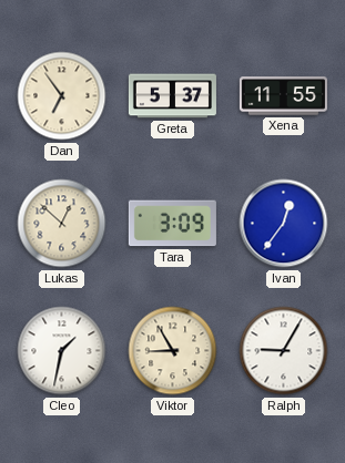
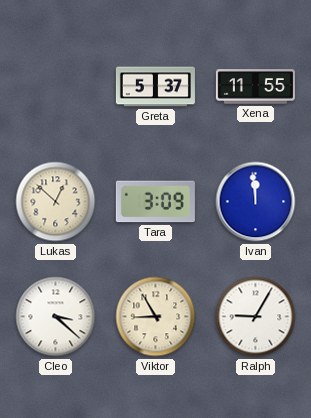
Dan: 6:54 -> none (62, 96)
Ivan: 12:36 -> 11:59 (256, 202)
Cleo: 1:32 -> 3:22 (56, 317)
